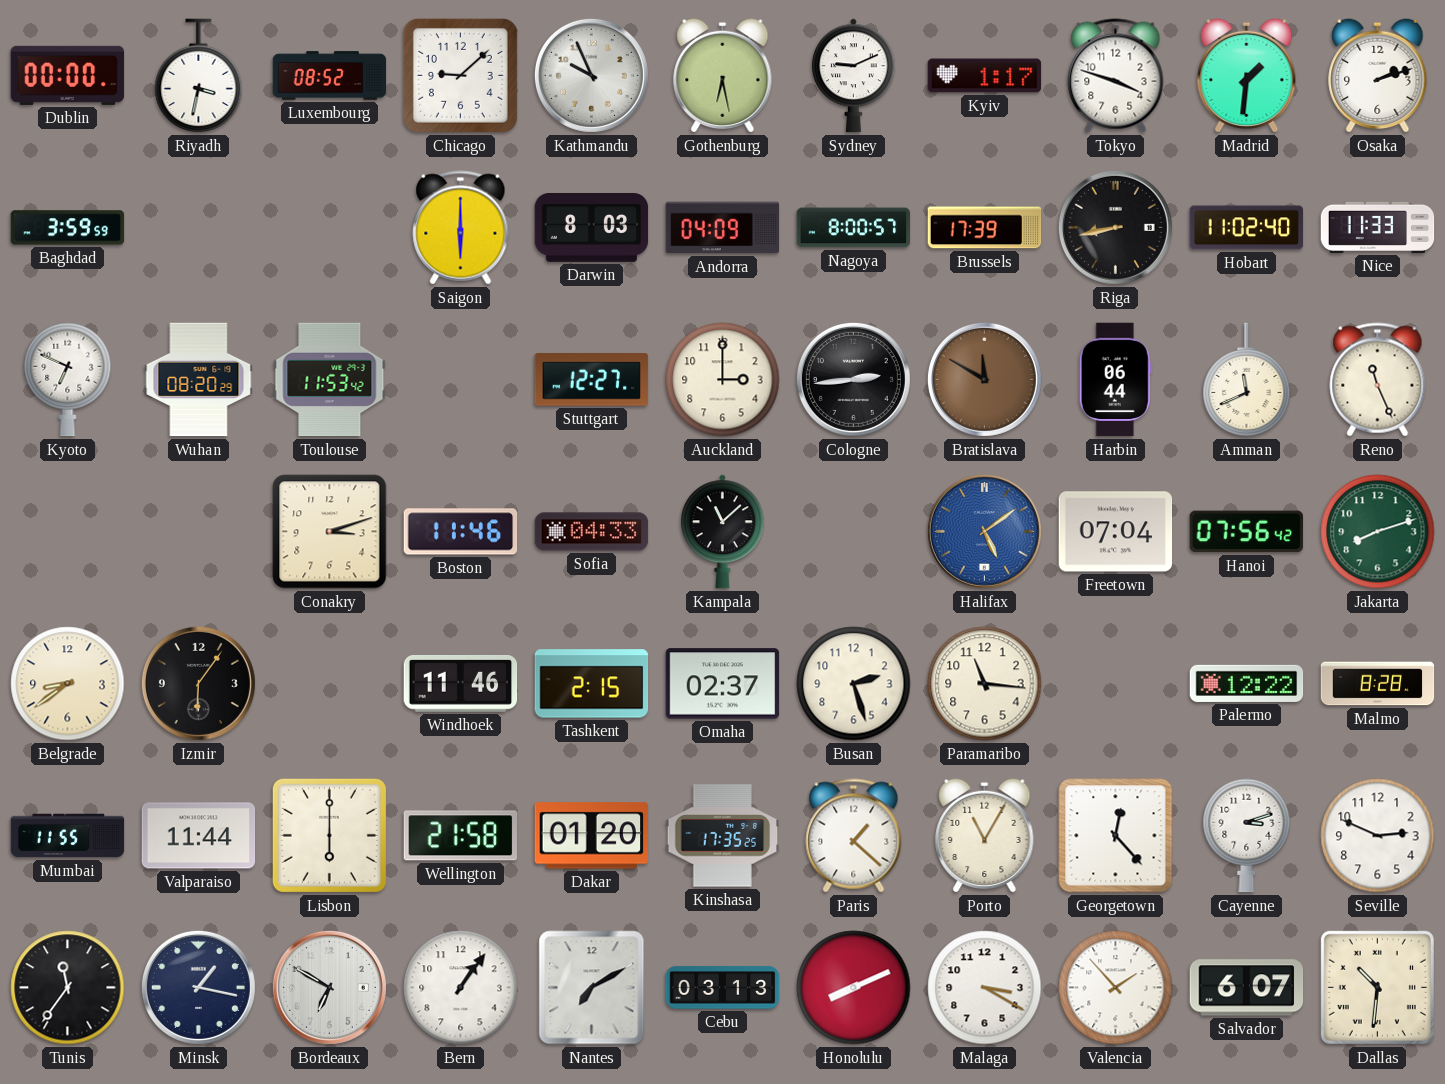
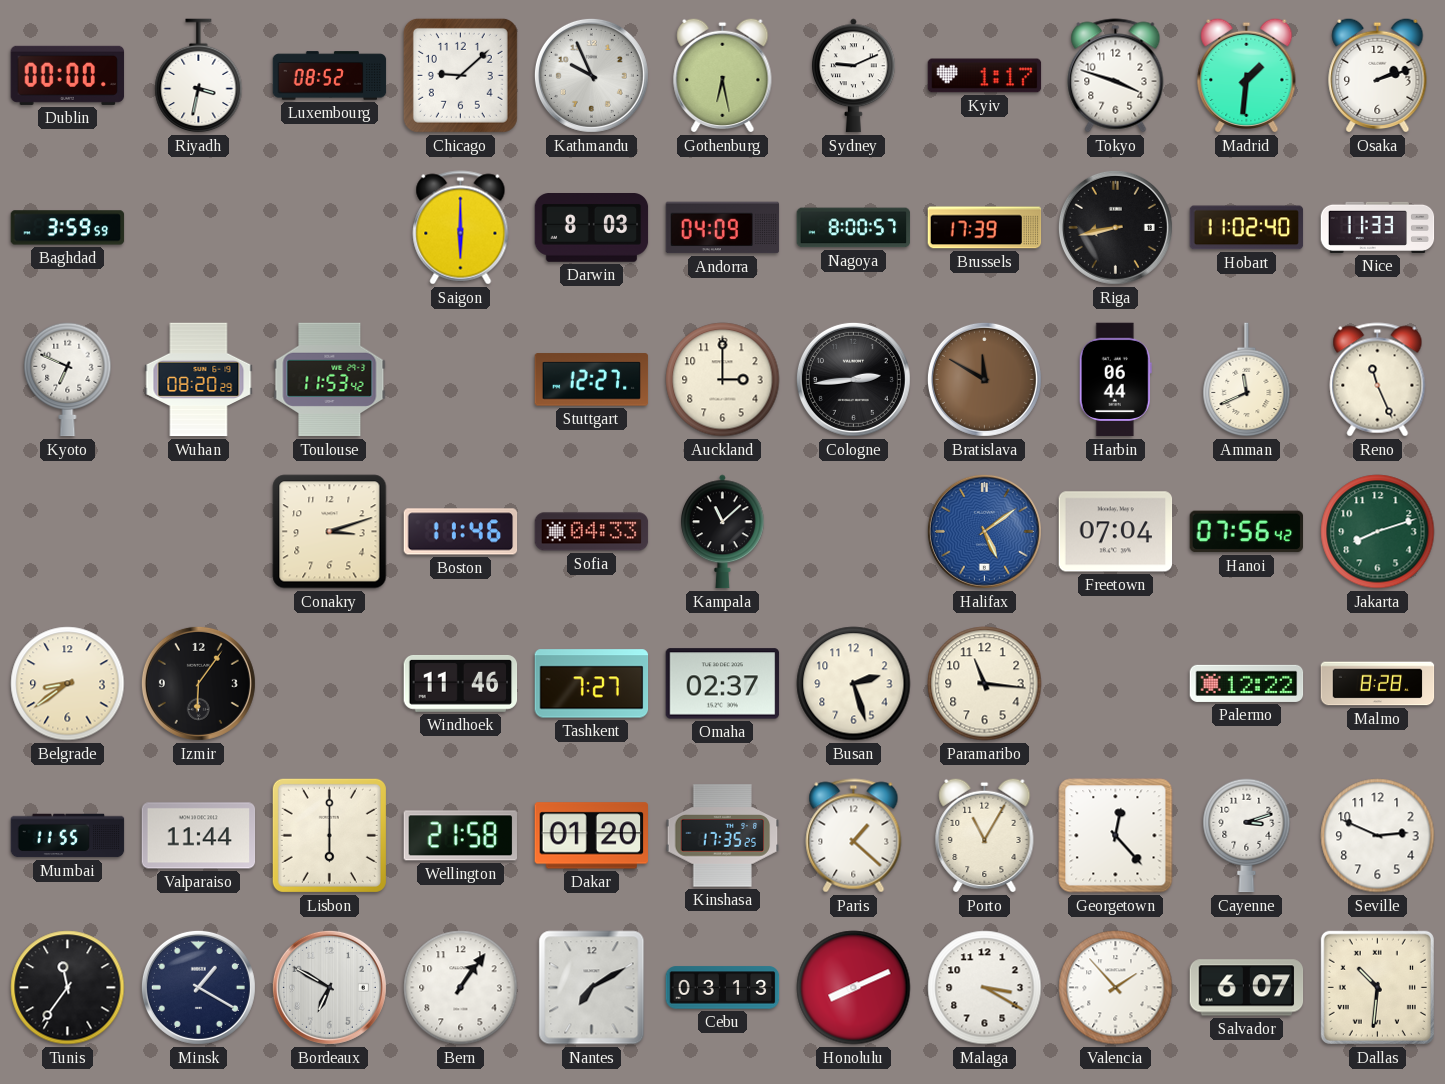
Tashkent: 2:15 -> 7:27 (592, 684)
Minsk: 1:17 -> 1:20 (198, 987)
